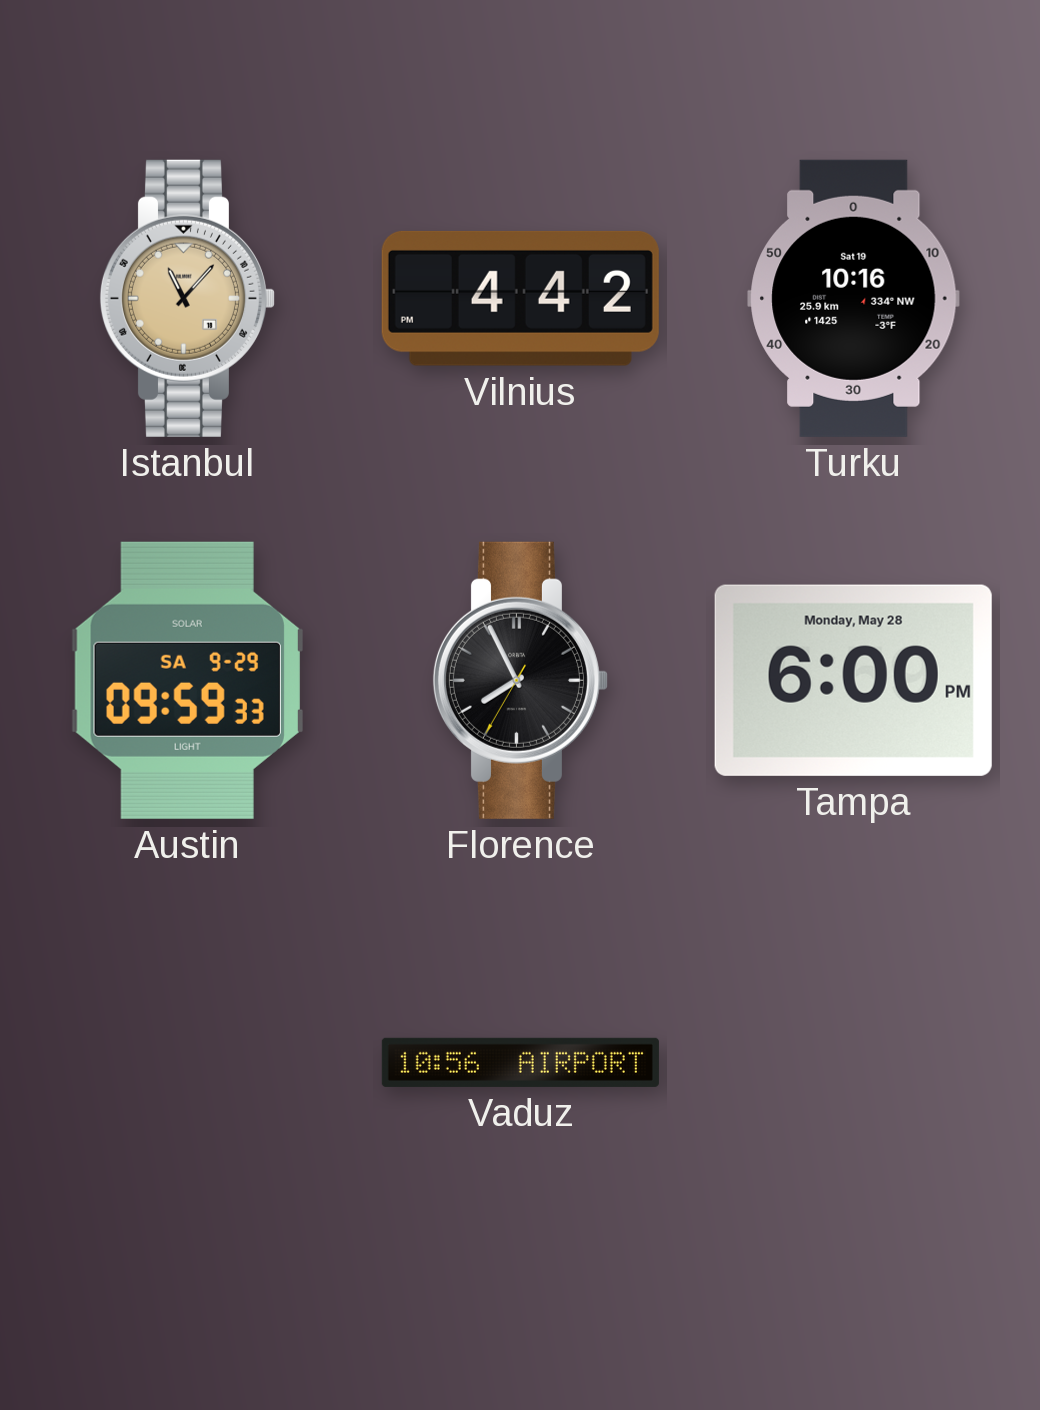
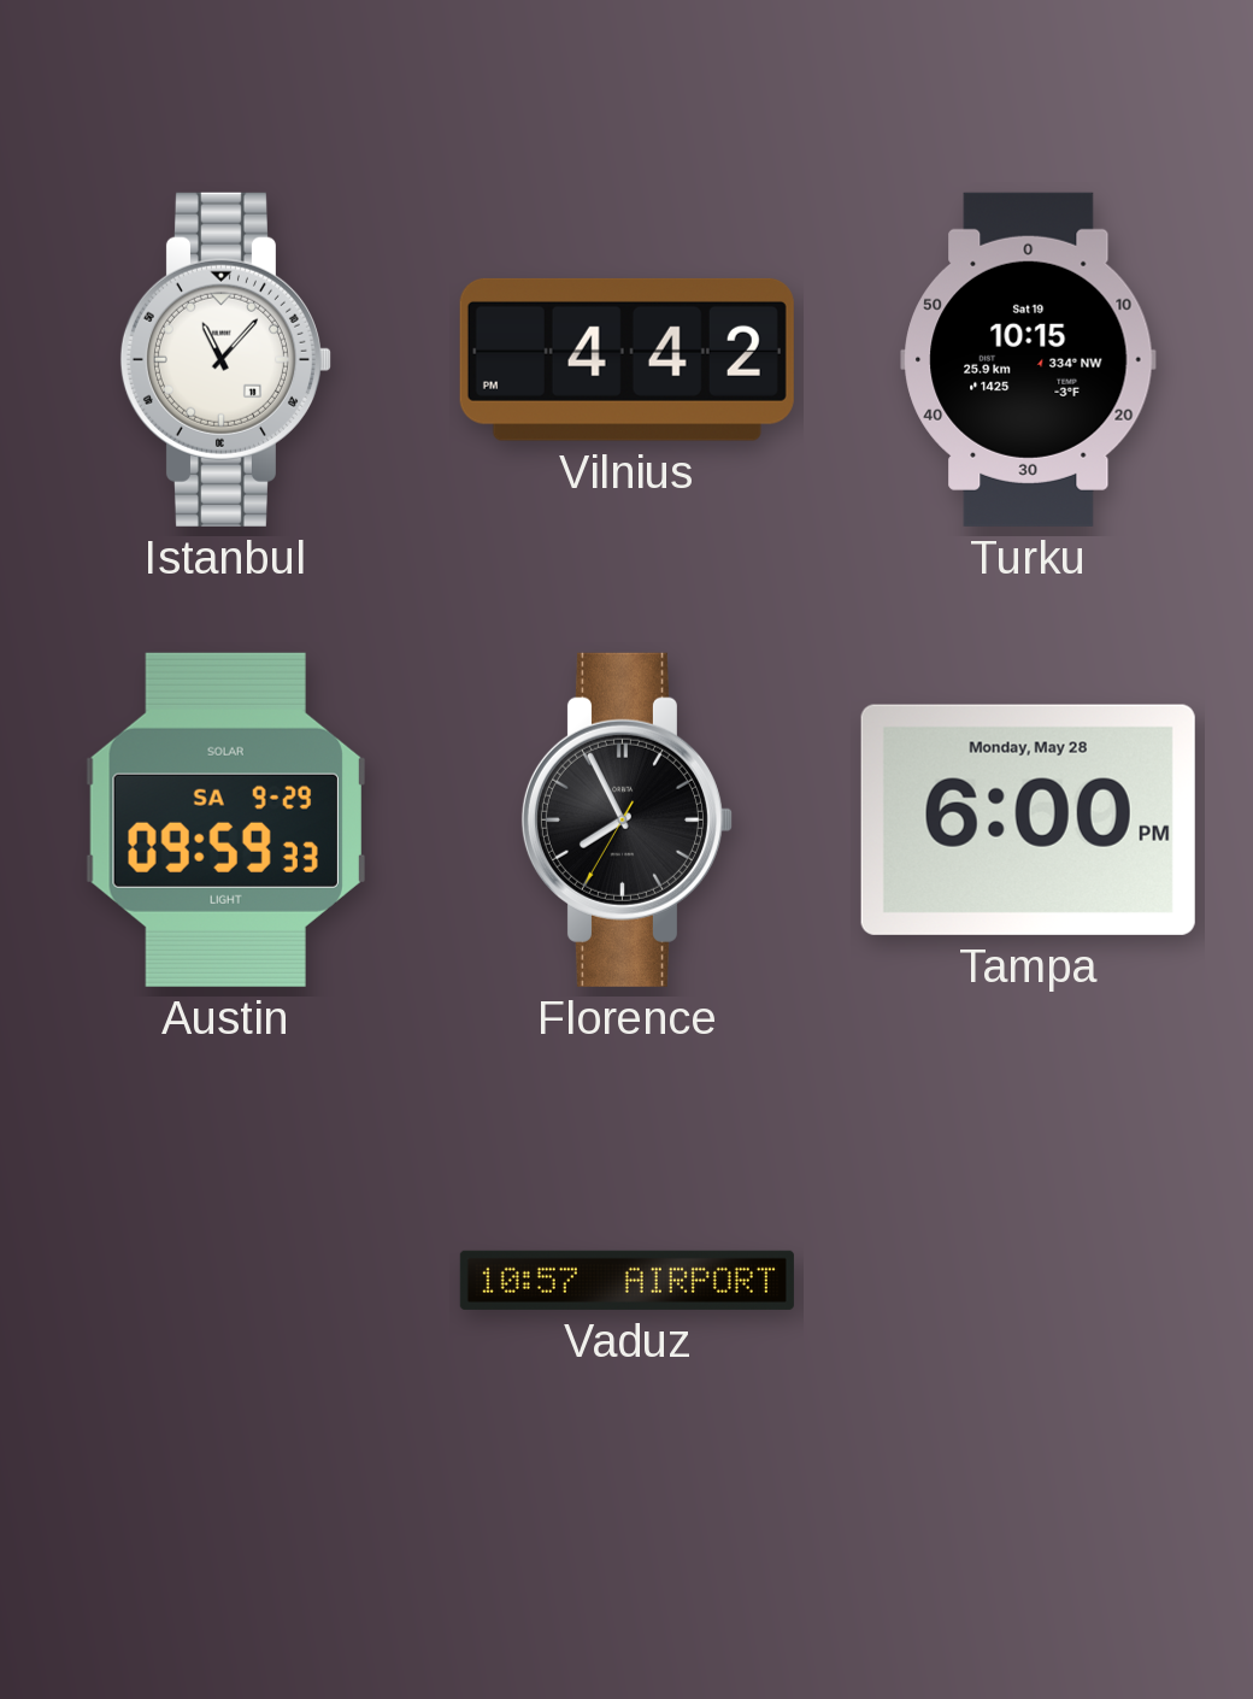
Istanbul dial: champagne -> white (225, 359)
Turku: 10:16 -> 10:15 (1029, 359)
Vaduz: 10:56 -> 10:57 (626, 1280)
